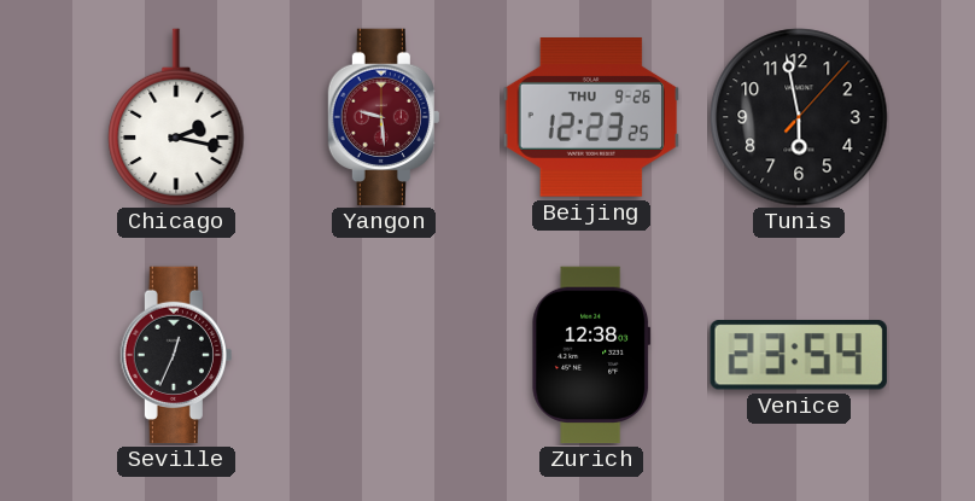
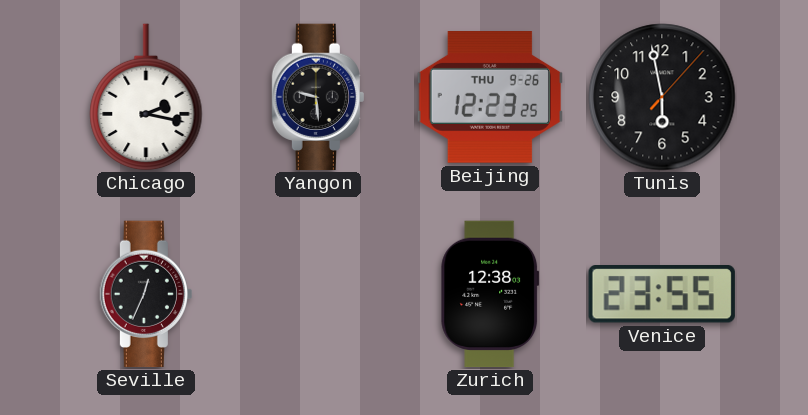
Yangon dial: burgundy -> black (318, 97)
Venice: 23:54 -> 23:55 (662, 295)
